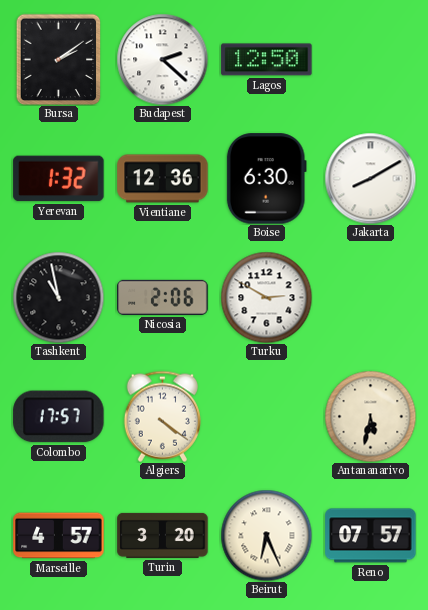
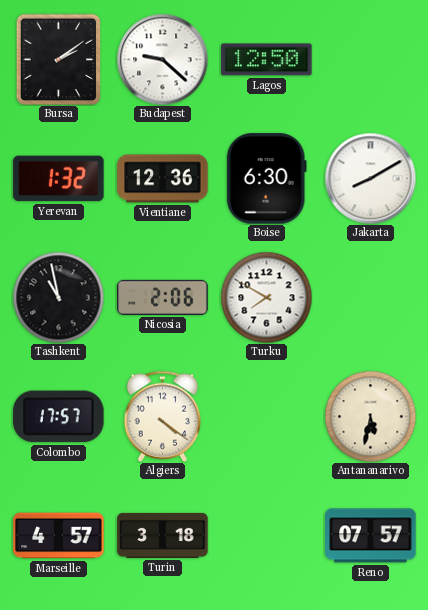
Budapest: 2:22 -> 9:22 (162, 59)
Turku: 2:50 -> 7:50 (266, 297)
Turin: 3:20 -> 3:18 (163, 535)
Beirut: 6:26 -> none (266, 535)
